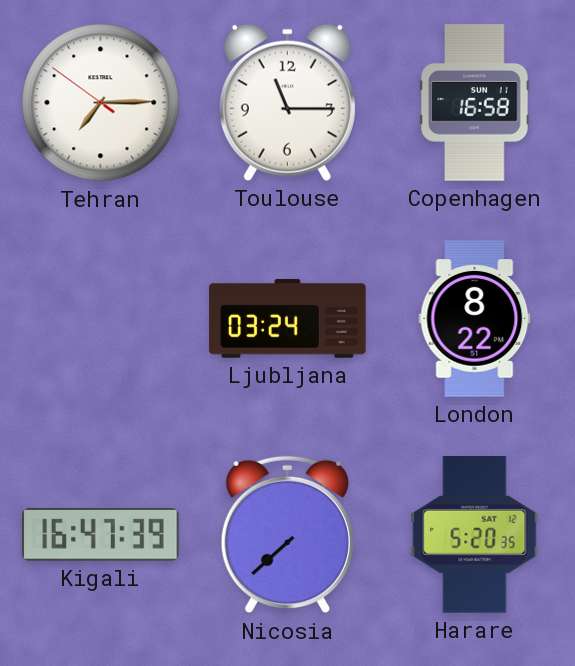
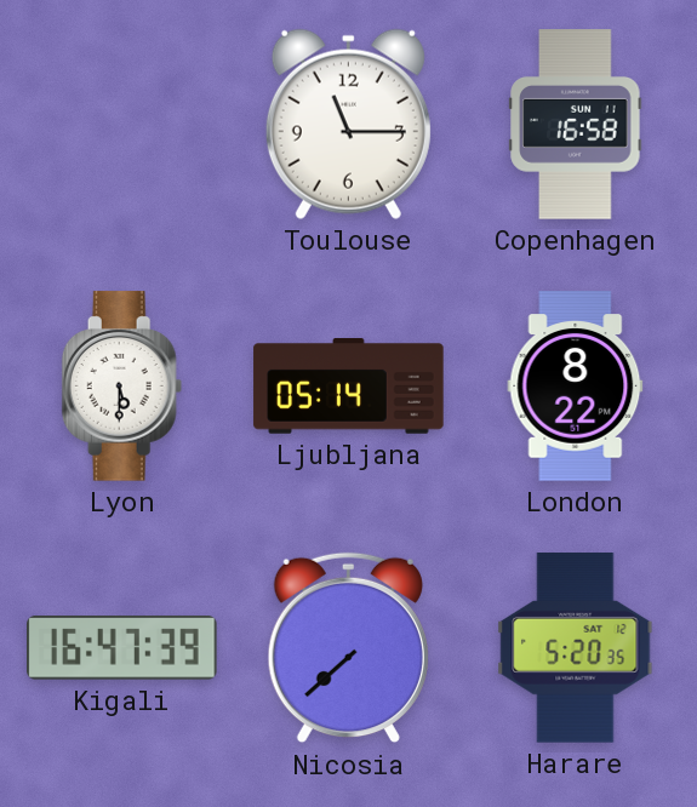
Tehran: 7:14 -> none (101, 103)
Lyon: none -> 5:30 (122, 387)
Ljubljana: 03:24 -> 05:14 (349, 387)
